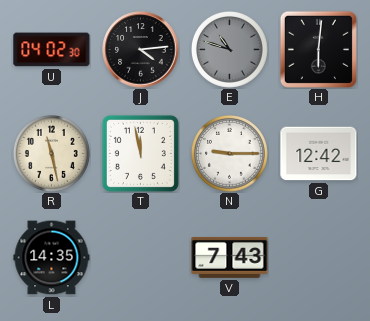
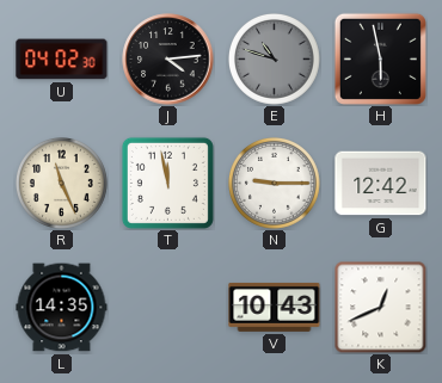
H: 6:01 -> 5:58 (380, 58)
R: 11:28 -> 11:26 (62, 184)
V: 7:43 -> 10:43 (275, 307)
K: none -> 12:41 (380, 307)
